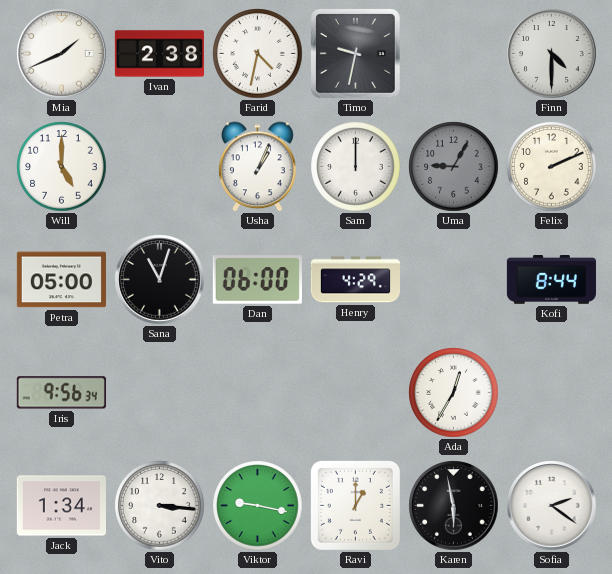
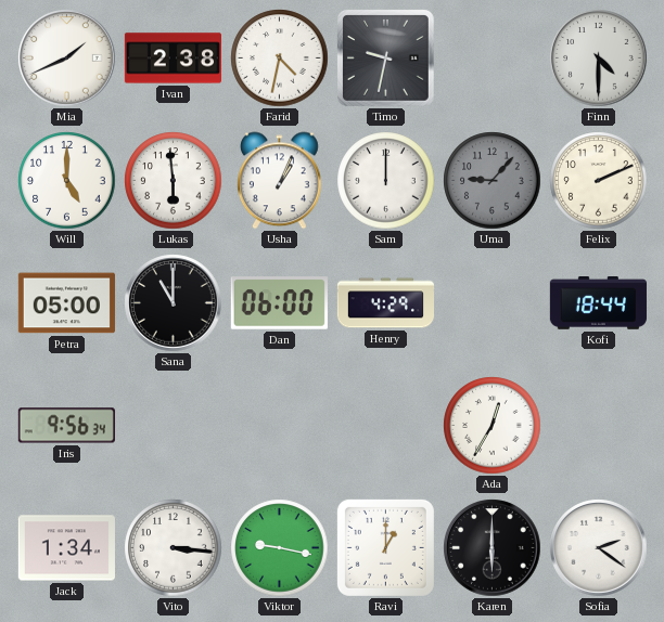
Lukas: none -> 5:59 (174, 181)
Uma: 9:05 -> 9:07 (493, 181)
Sana: 11:03 -> 11:00 (174, 303)
Kofi: 8:44 -> 18:44 (598, 303)
Karen: 5:58 -> 6:00 (493, 548)
